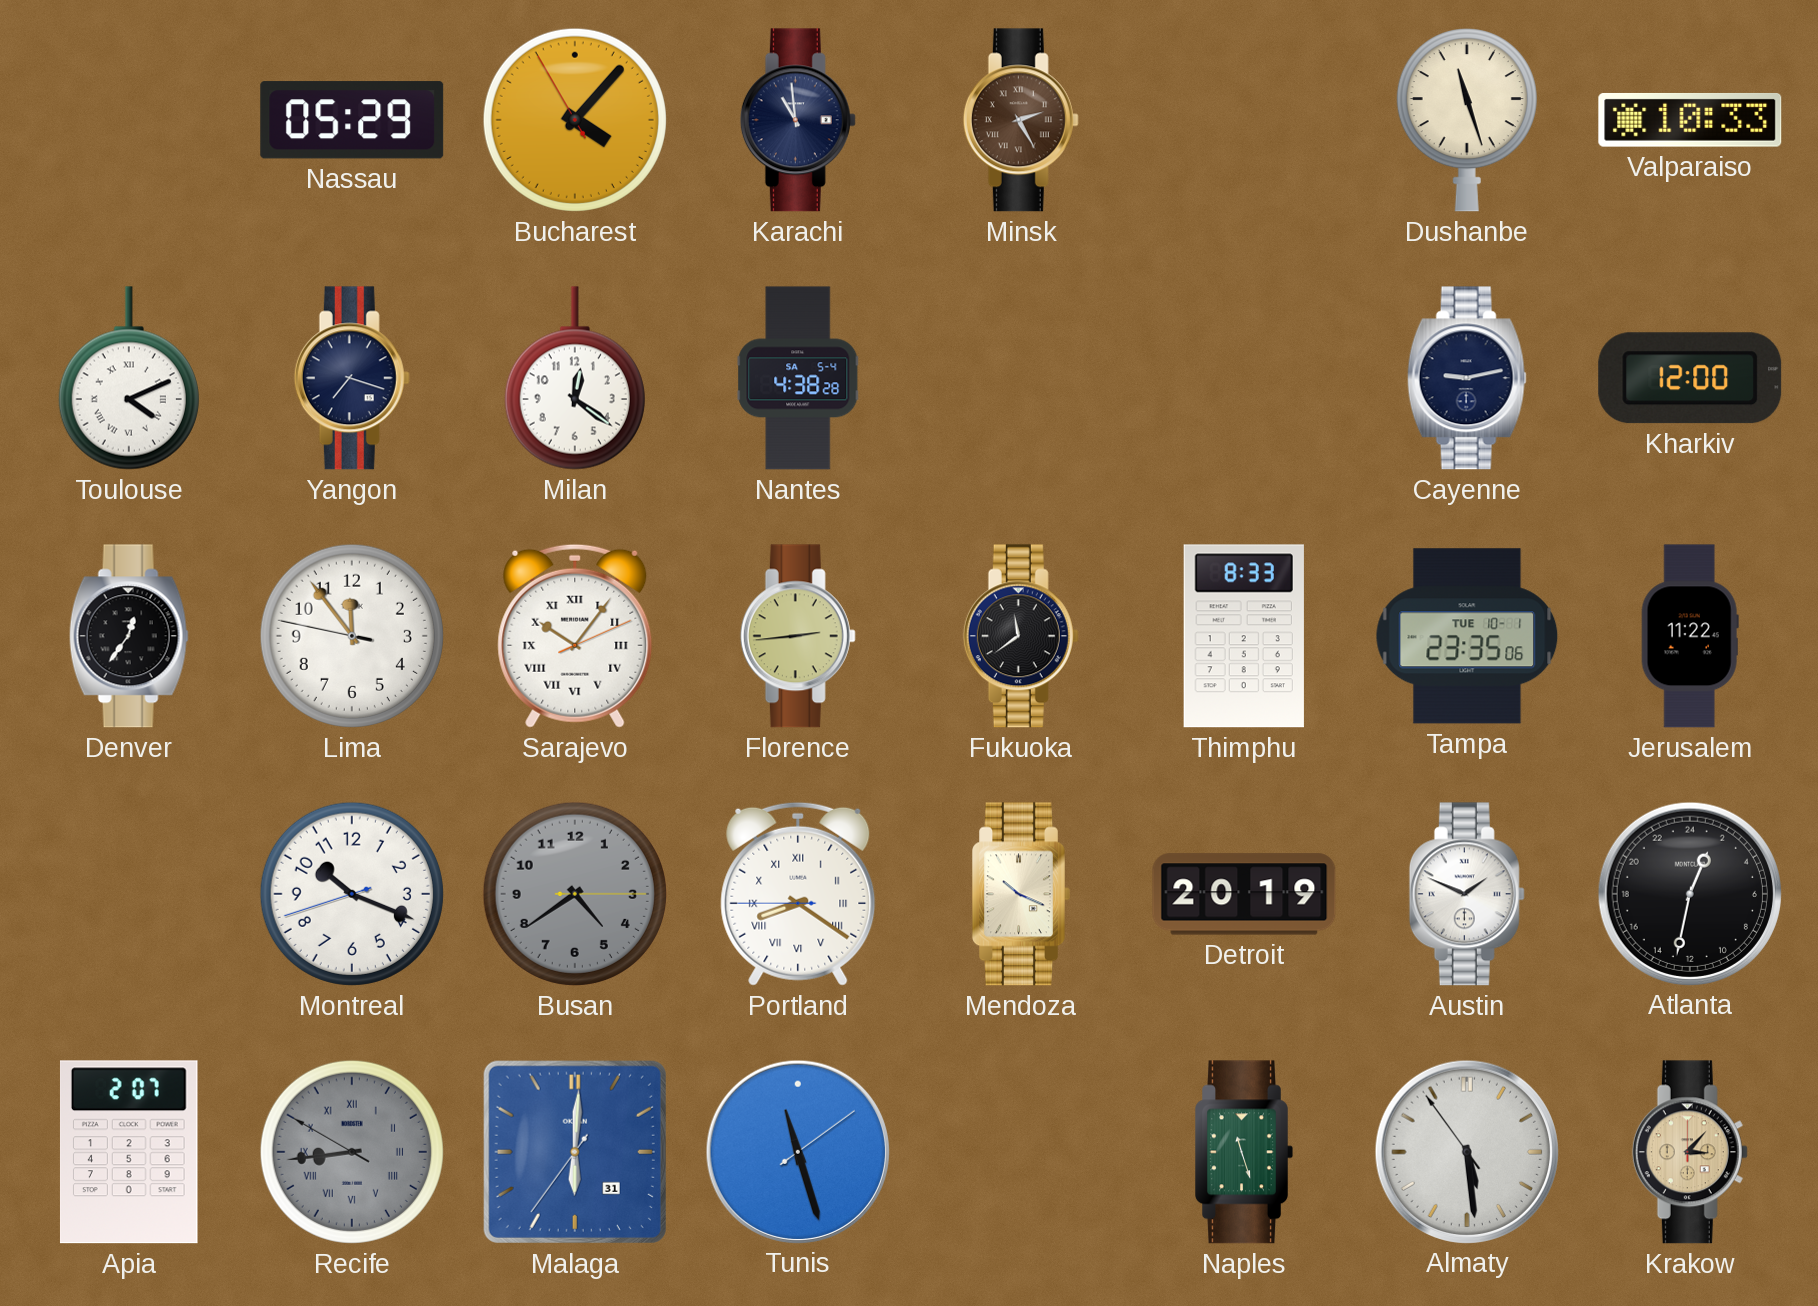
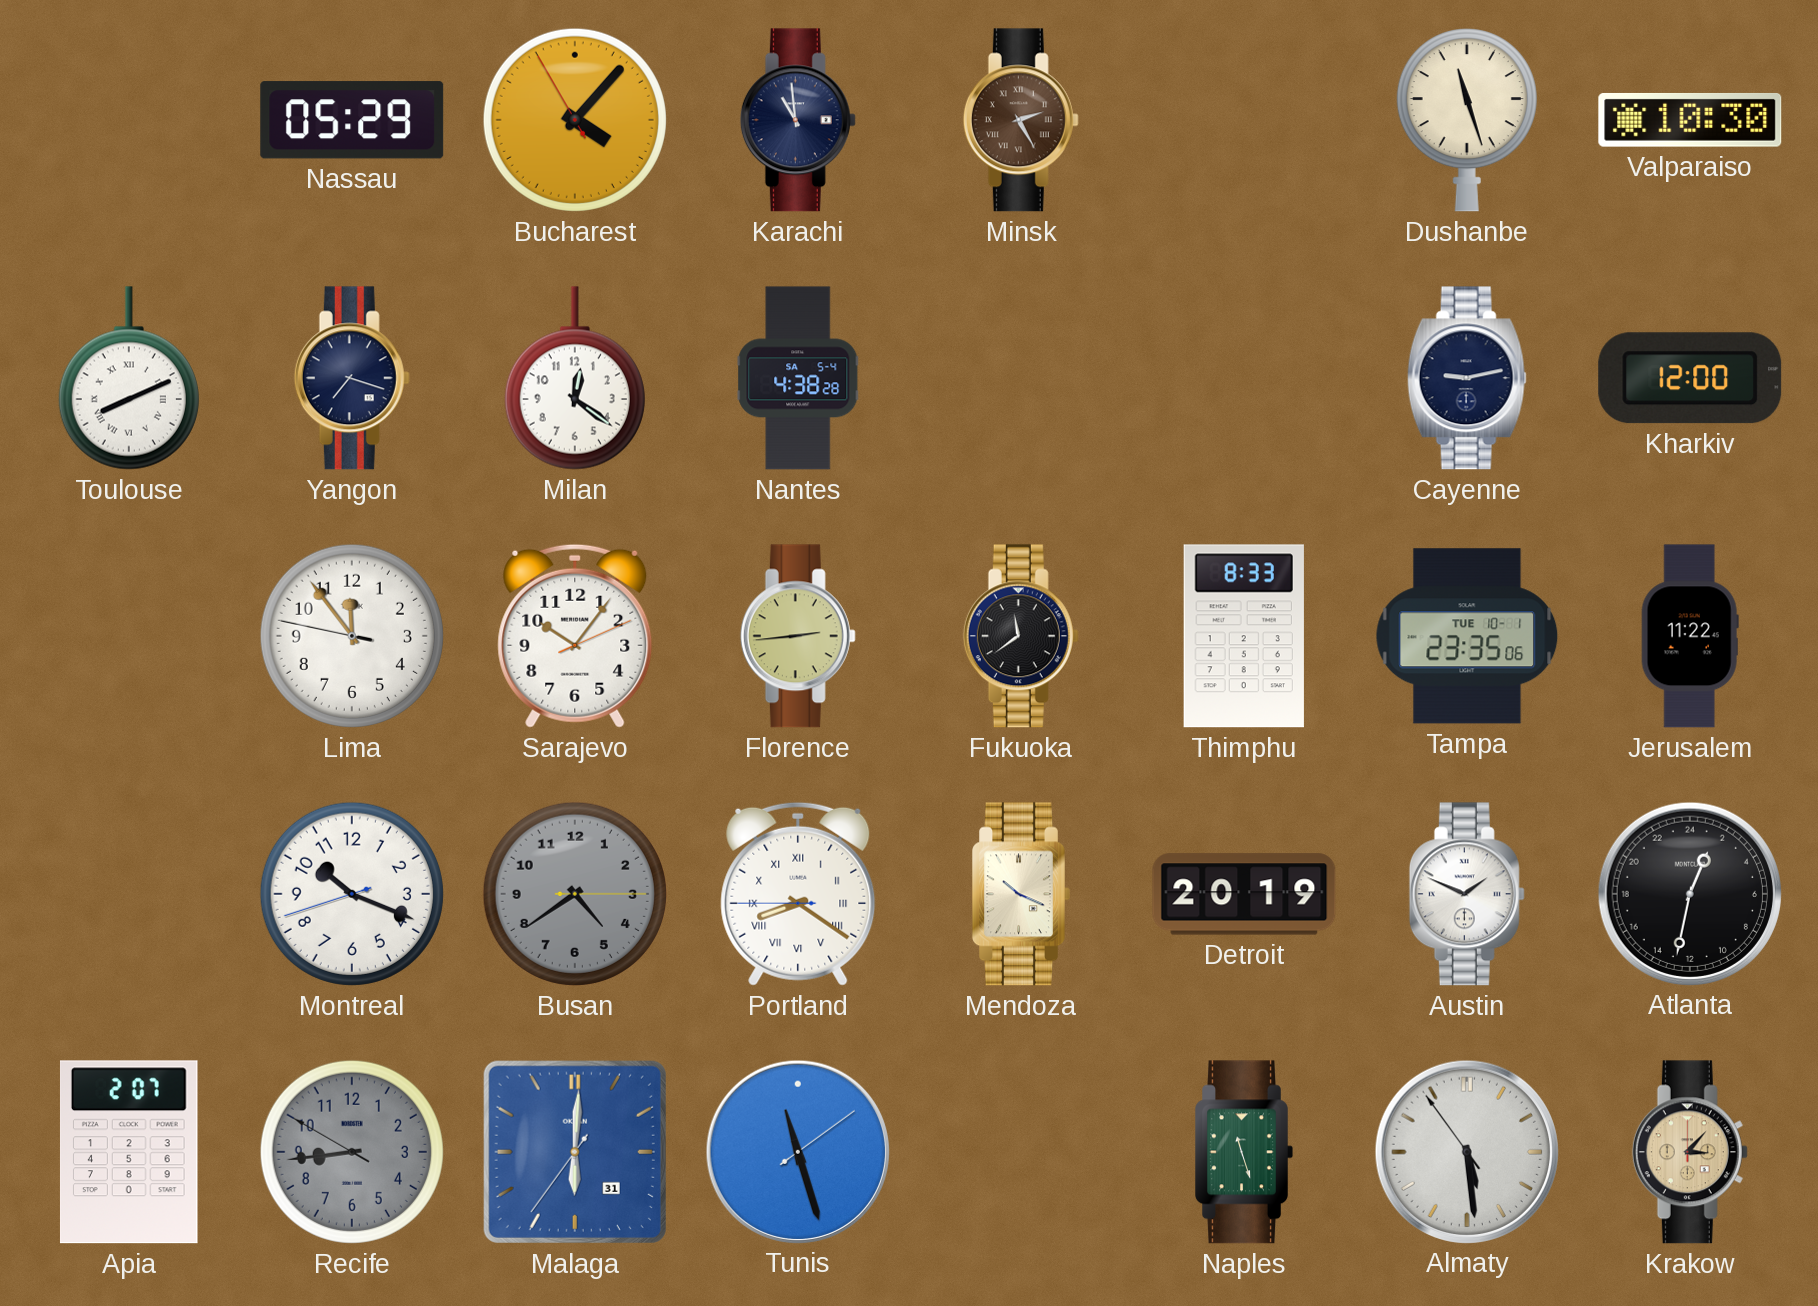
Valparaiso: 10:33 -> 10:30 (1690, 120)
Toulouse: 4:11 -> 8:11 (129, 378)
Denver: 12:36 -> none (129, 636)
Sarajevo numerals: Roman -> Arabic (575, 636)
Recife numerals: Roman -> Arabic (352, 1152)
